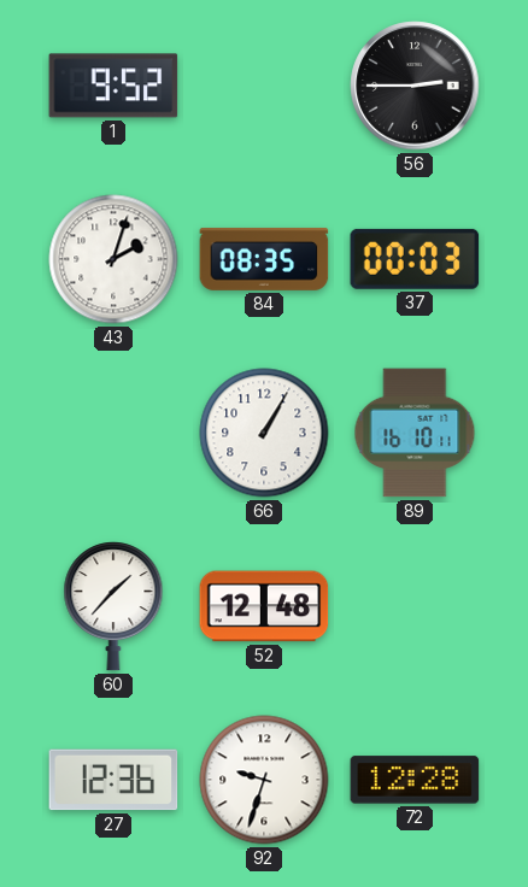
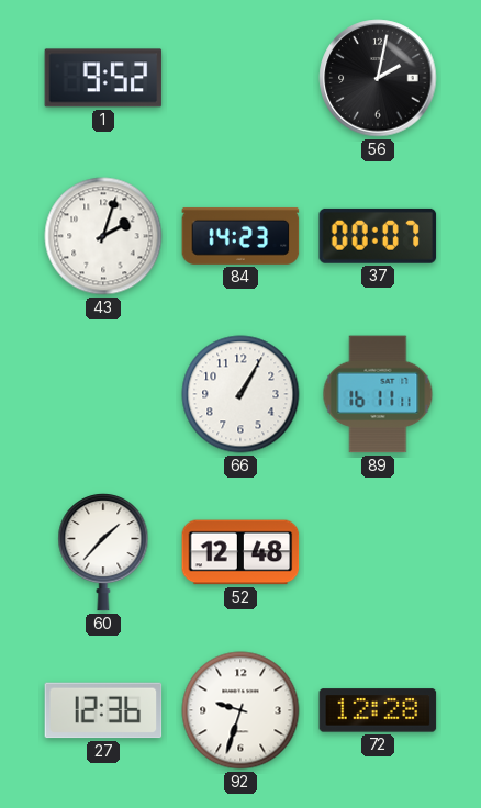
56: 2:45 -> 2:02 (378, 78)
84: 08:35 -> 14:23 (240, 236)
37: 00:03 -> 00:07 (378, 236)
89: 16:10 -> 16:11 (378, 394)
